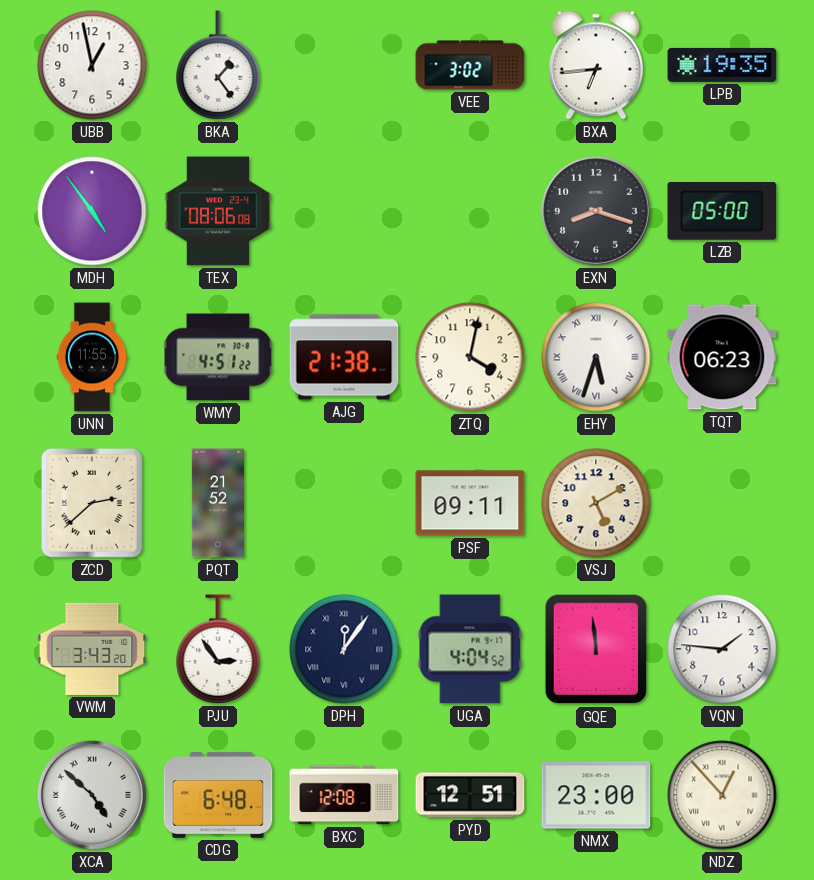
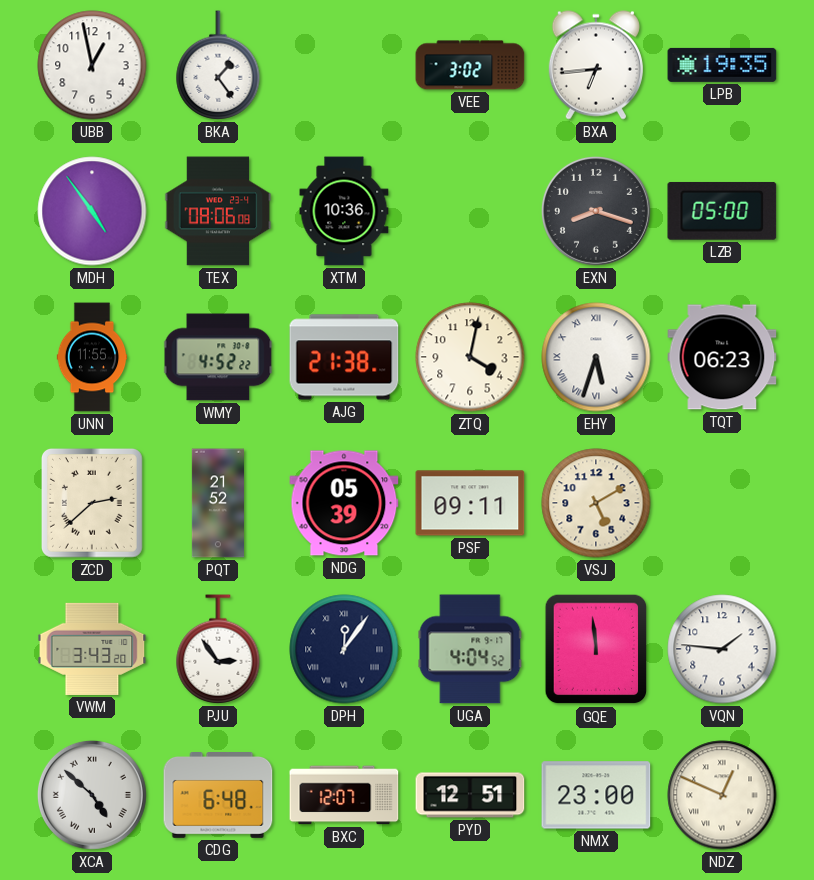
XTM: none -> 10:36 (344, 211)
WMY: 4:51 -> 4:52 (218, 357)
NDG: none -> 05:39 (344, 503)
BXC: 12:08 -> 12:07 (344, 795)
NDZ: 12:53 -> 12:49 (722, 795)
